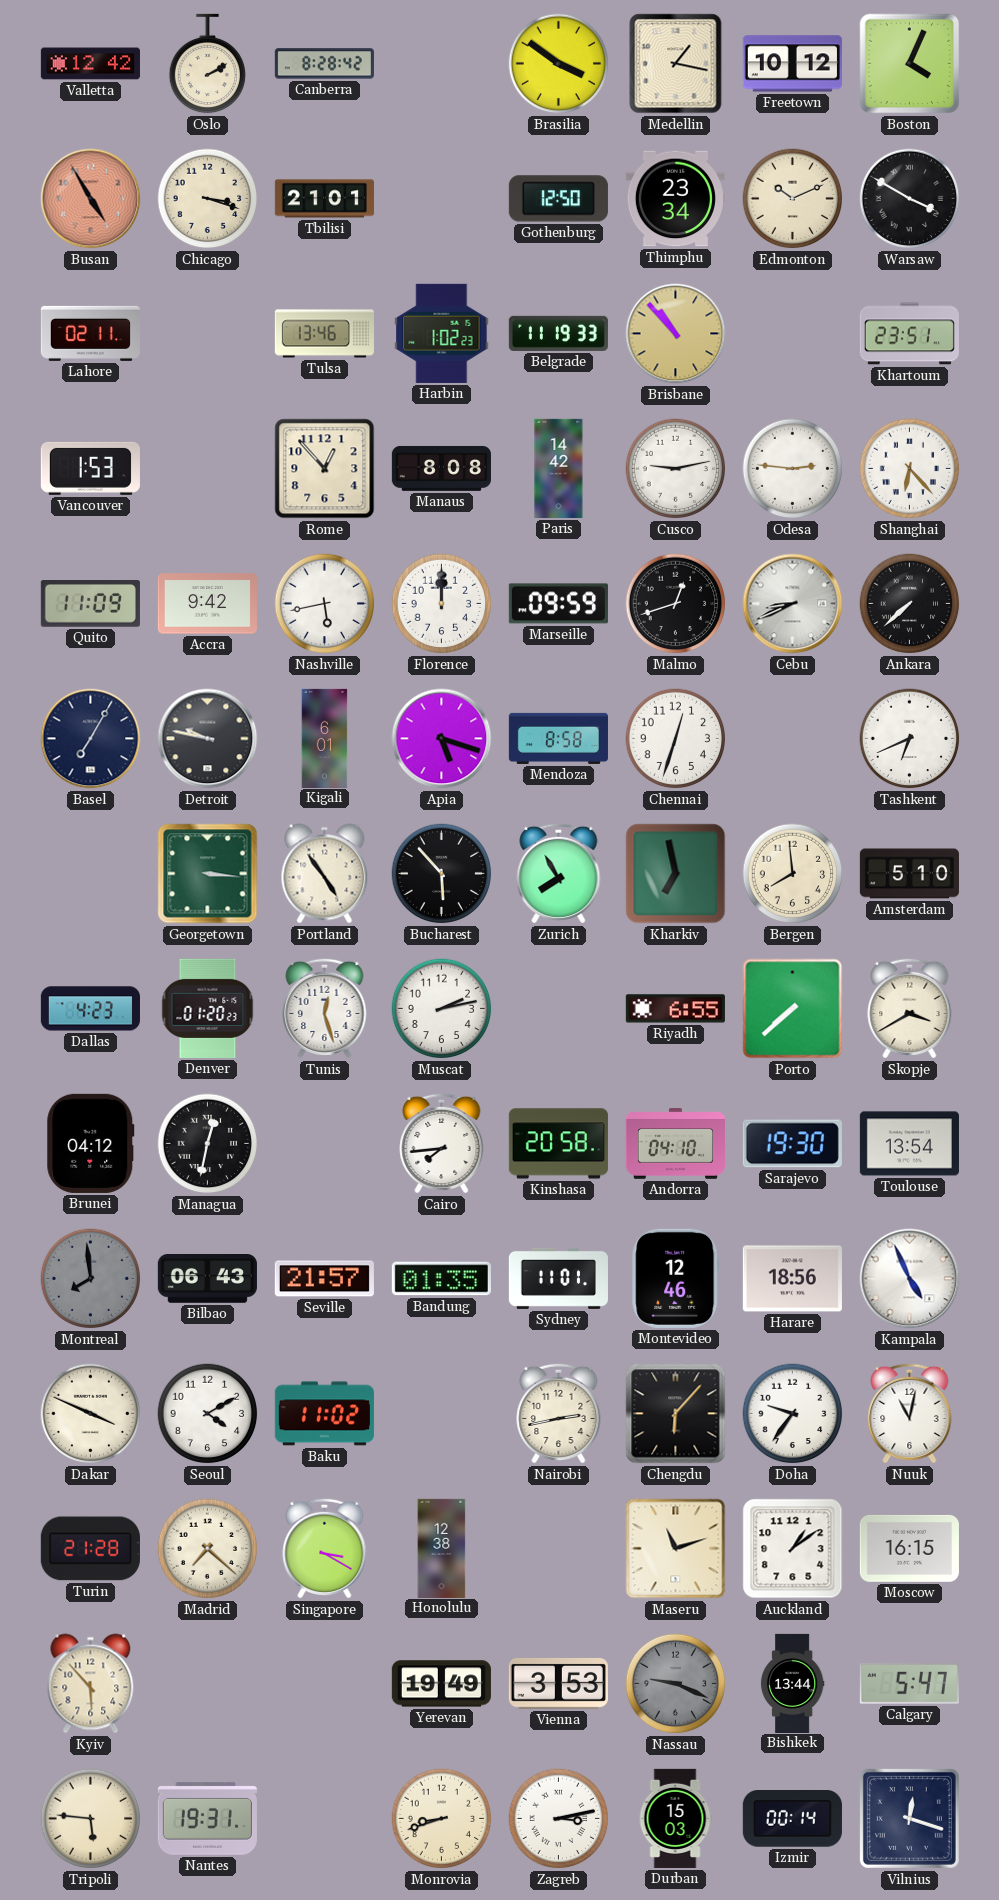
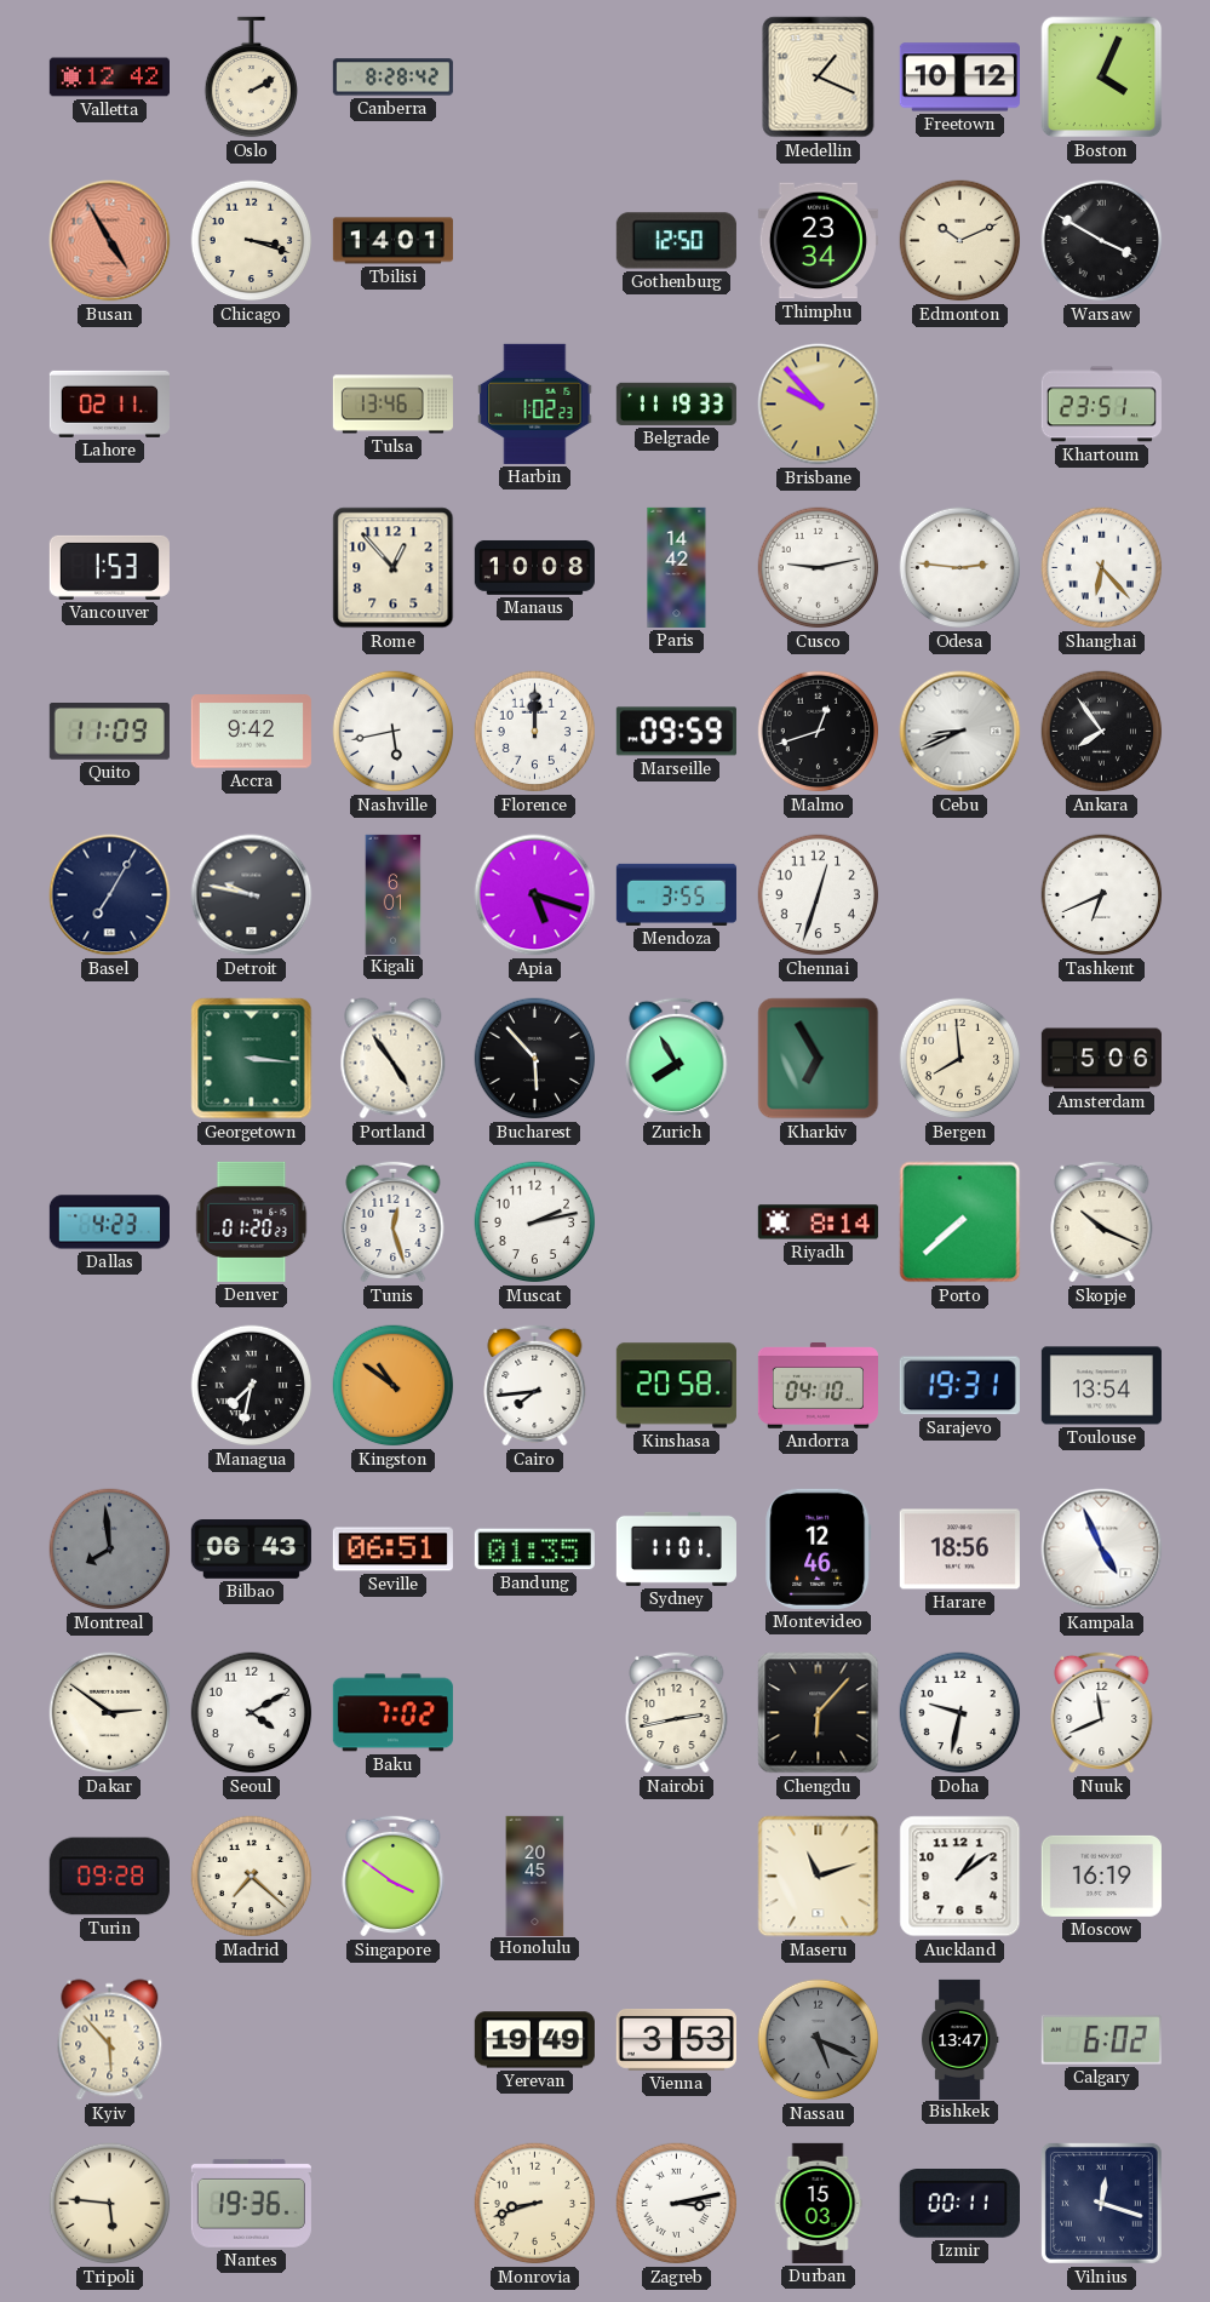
Brasilia: 3:51 -> none (559, 64)
Medellin: 1:17 -> 1:19 (819, 78)
Tbilisi: 21:01 -> 14:01 (392, 241)
Brisbane: 10:53 -> 9:53 (819, 405)
Manaus: 8:08 -> 10:08 (534, 567)
Ankara: 7:38 -> 7:54 (1102, 732)
Mendoza: 8:58 -> 3:55 (676, 894)
Kharkiv: 6:58 -> 6:55 (819, 1059)
Amsterdam: 5:10 -> 5:06 (1101, 1059)
Riyadh: 6:55 -> 8:14 (818, 1222)
Skopje: 3:40 -> 10:19 (1102, 1221)
Brunei: 04:12 -> none (91, 1143)
Managua: 12:32 -> 7:32 (252, 1386)
Kingston: none -> 10:51 (394, 1386)
Sarajevo: 19:30 -> 19:31 (959, 1386)
Seville: 21:57 -> 06:51 (392, 1550)
Dakar: 3:49 -> 2:51 (110, 1713)
Baku: 11:02 -> 7:02 (392, 1713)
Doha: 9:36 -> 9:32 (960, 1713)
Nuuk: 11:02 -> 11:41 (1102, 1712)
Turin: 21:28 -> 09:28 (109, 1877)
Singapore: 3:20 -> 3:51 (394, 1876)
Honolulu: 12:38 -> 20:45 (535, 1876)
Moscow: 16:15 -> 16:19 (1101, 1876)
Nassau: 9:19 -> 5:19 (819, 2040)
Bishkek: 13:44 -> 13:47 (959, 2039)
Calgary: 5:47 -> 6:02 (1101, 2039)
Nantes: 19:31 -> 19:36 (251, 2203)
Izmir: 00:14 -> 00:11 (959, 2204)
